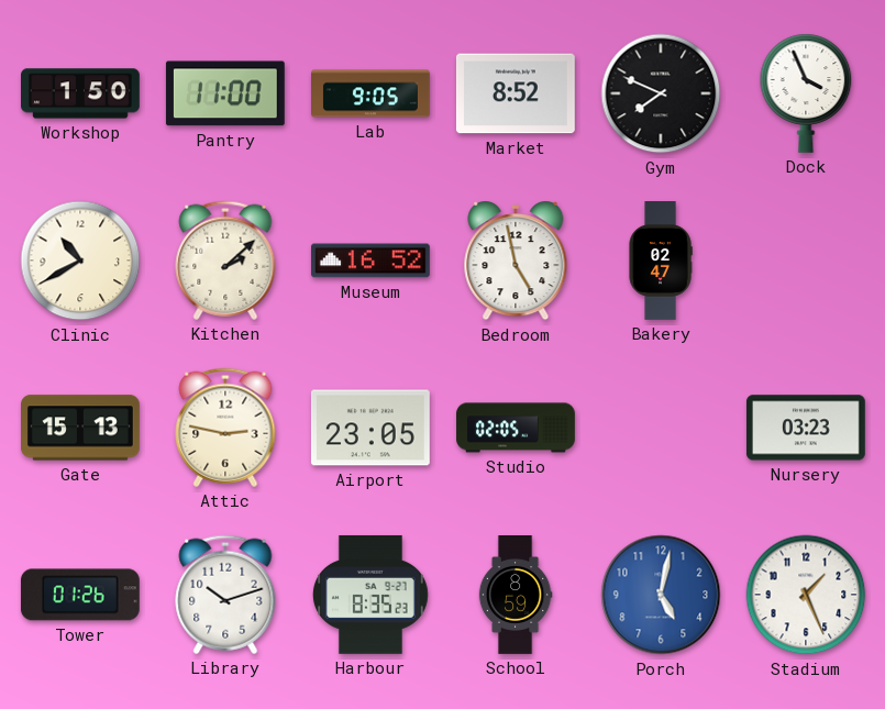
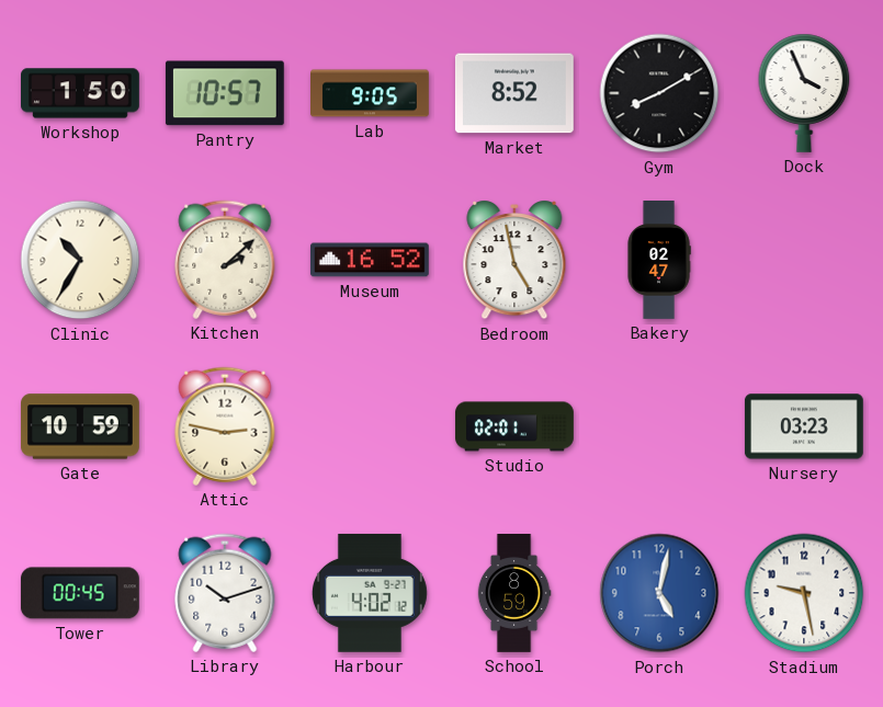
Pantry: 11:00 -> 10:57 (225, 93)
Gym: 7:49 -> 8:10 (659, 93)
Clinic: 10:40 -> 10:35 (80, 260)
Gate: 15:13 -> 10:59 (81, 426)
Airport: 23:05 -> none (370, 428)
Studio: 02:05 -> 02:01 (514, 426)
Tower: 01:26 -> 00:45 (80, 593)
Harbour: 8:35 -> 4:02 (370, 593)
Stadium: 1:26 -> 9:28 (804, 593)
